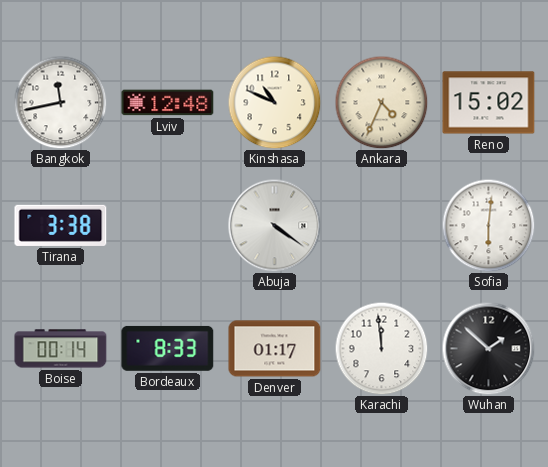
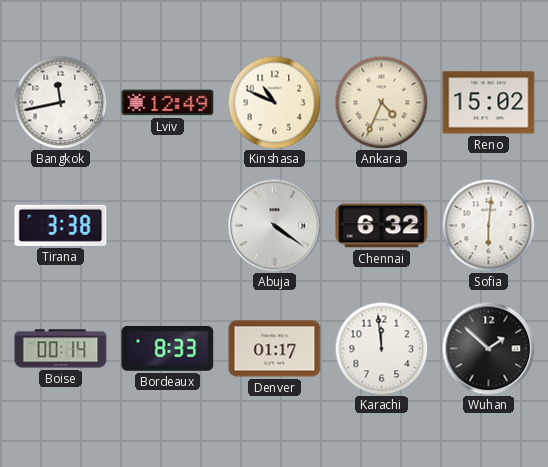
Lviv: 12:48 -> 12:49 (168, 103)
Chennai: none -> 6:32 (382, 226)
